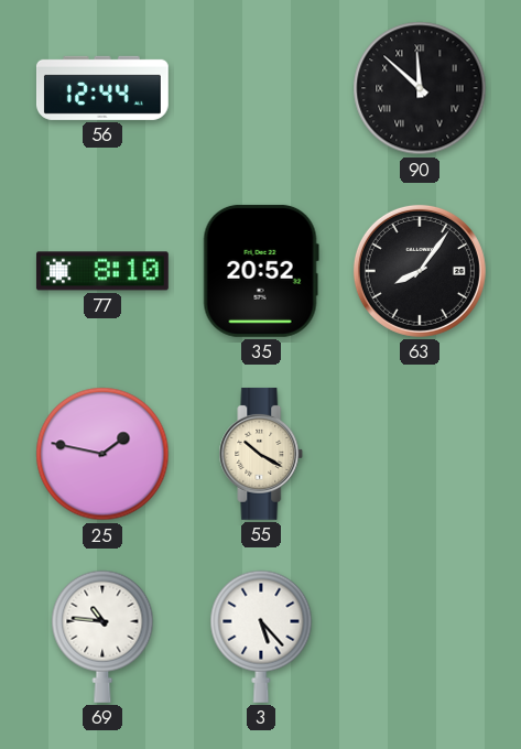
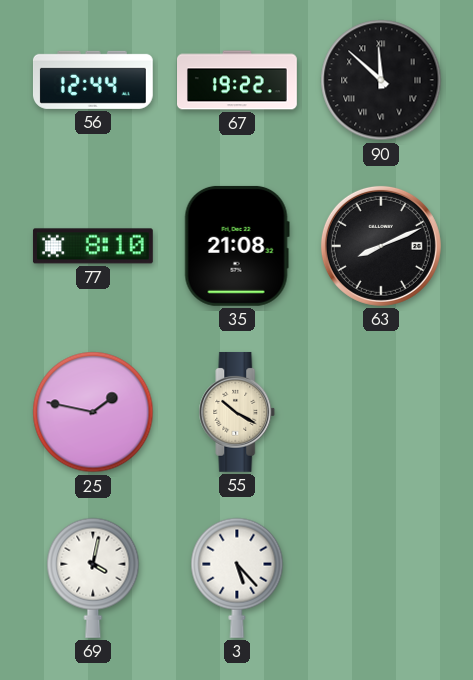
67: none -> 19:22 (238, 80)
35: 20:52 -> 21:08 (237, 246)
63: 8:06 -> 8:11 (381, 246)
69: 10:46 -> 4:02 (93, 578)
